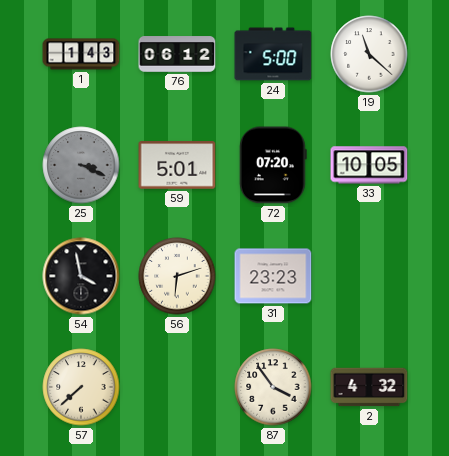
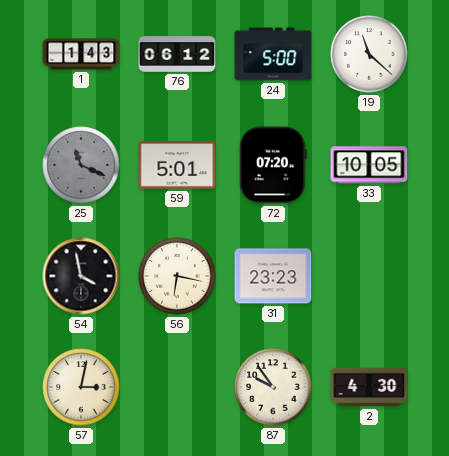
25: 3:19 -> 11:19 (81, 165)
56: 6:12 -> 6:17 (177, 276)
57: 7:38 -> 3:02 (81, 387)
87: 3:54 -> 9:54 (273, 387)
2: 4:32 -> 4:30 (369, 387)
